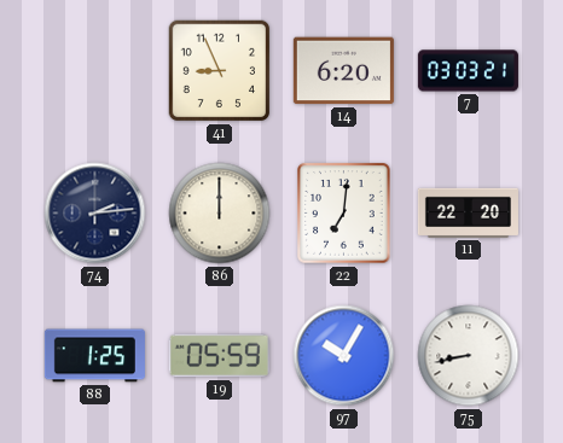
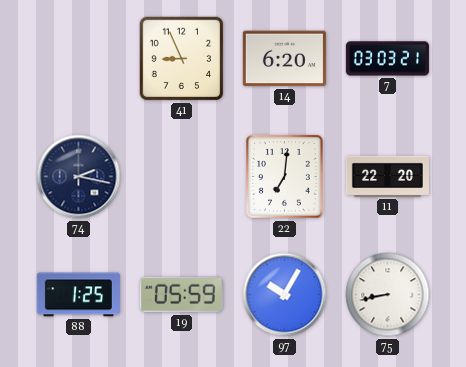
74: 2:14 -> 2:17 (79, 177)
86: 12:00 -> none (220, 214)
